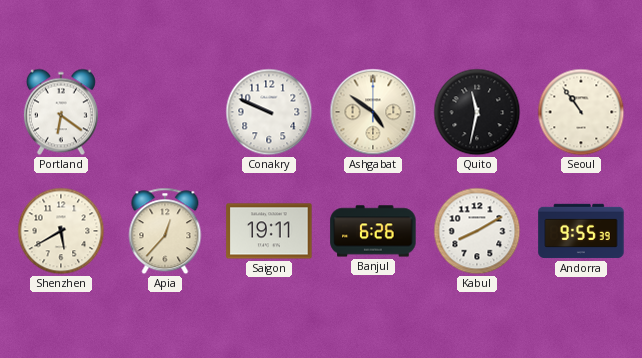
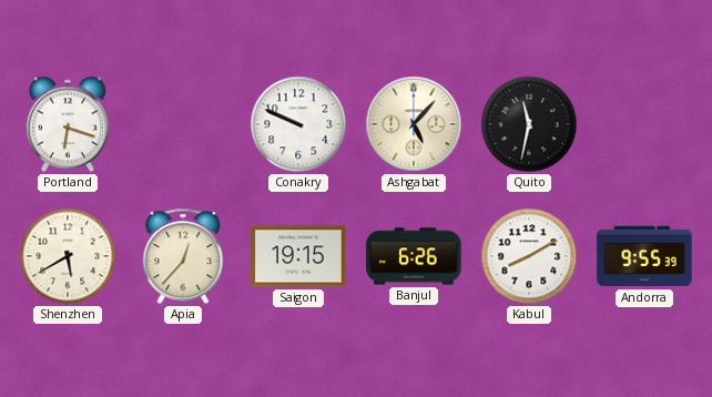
Portland: 6:21 -> 6:18 (68, 124)
Ashgabat: 4:51 -> 5:07 (414, 124)
Seoul: 10:54 -> none (581, 112)
Saigon: 19:11 -> 19:15 (298, 256)
